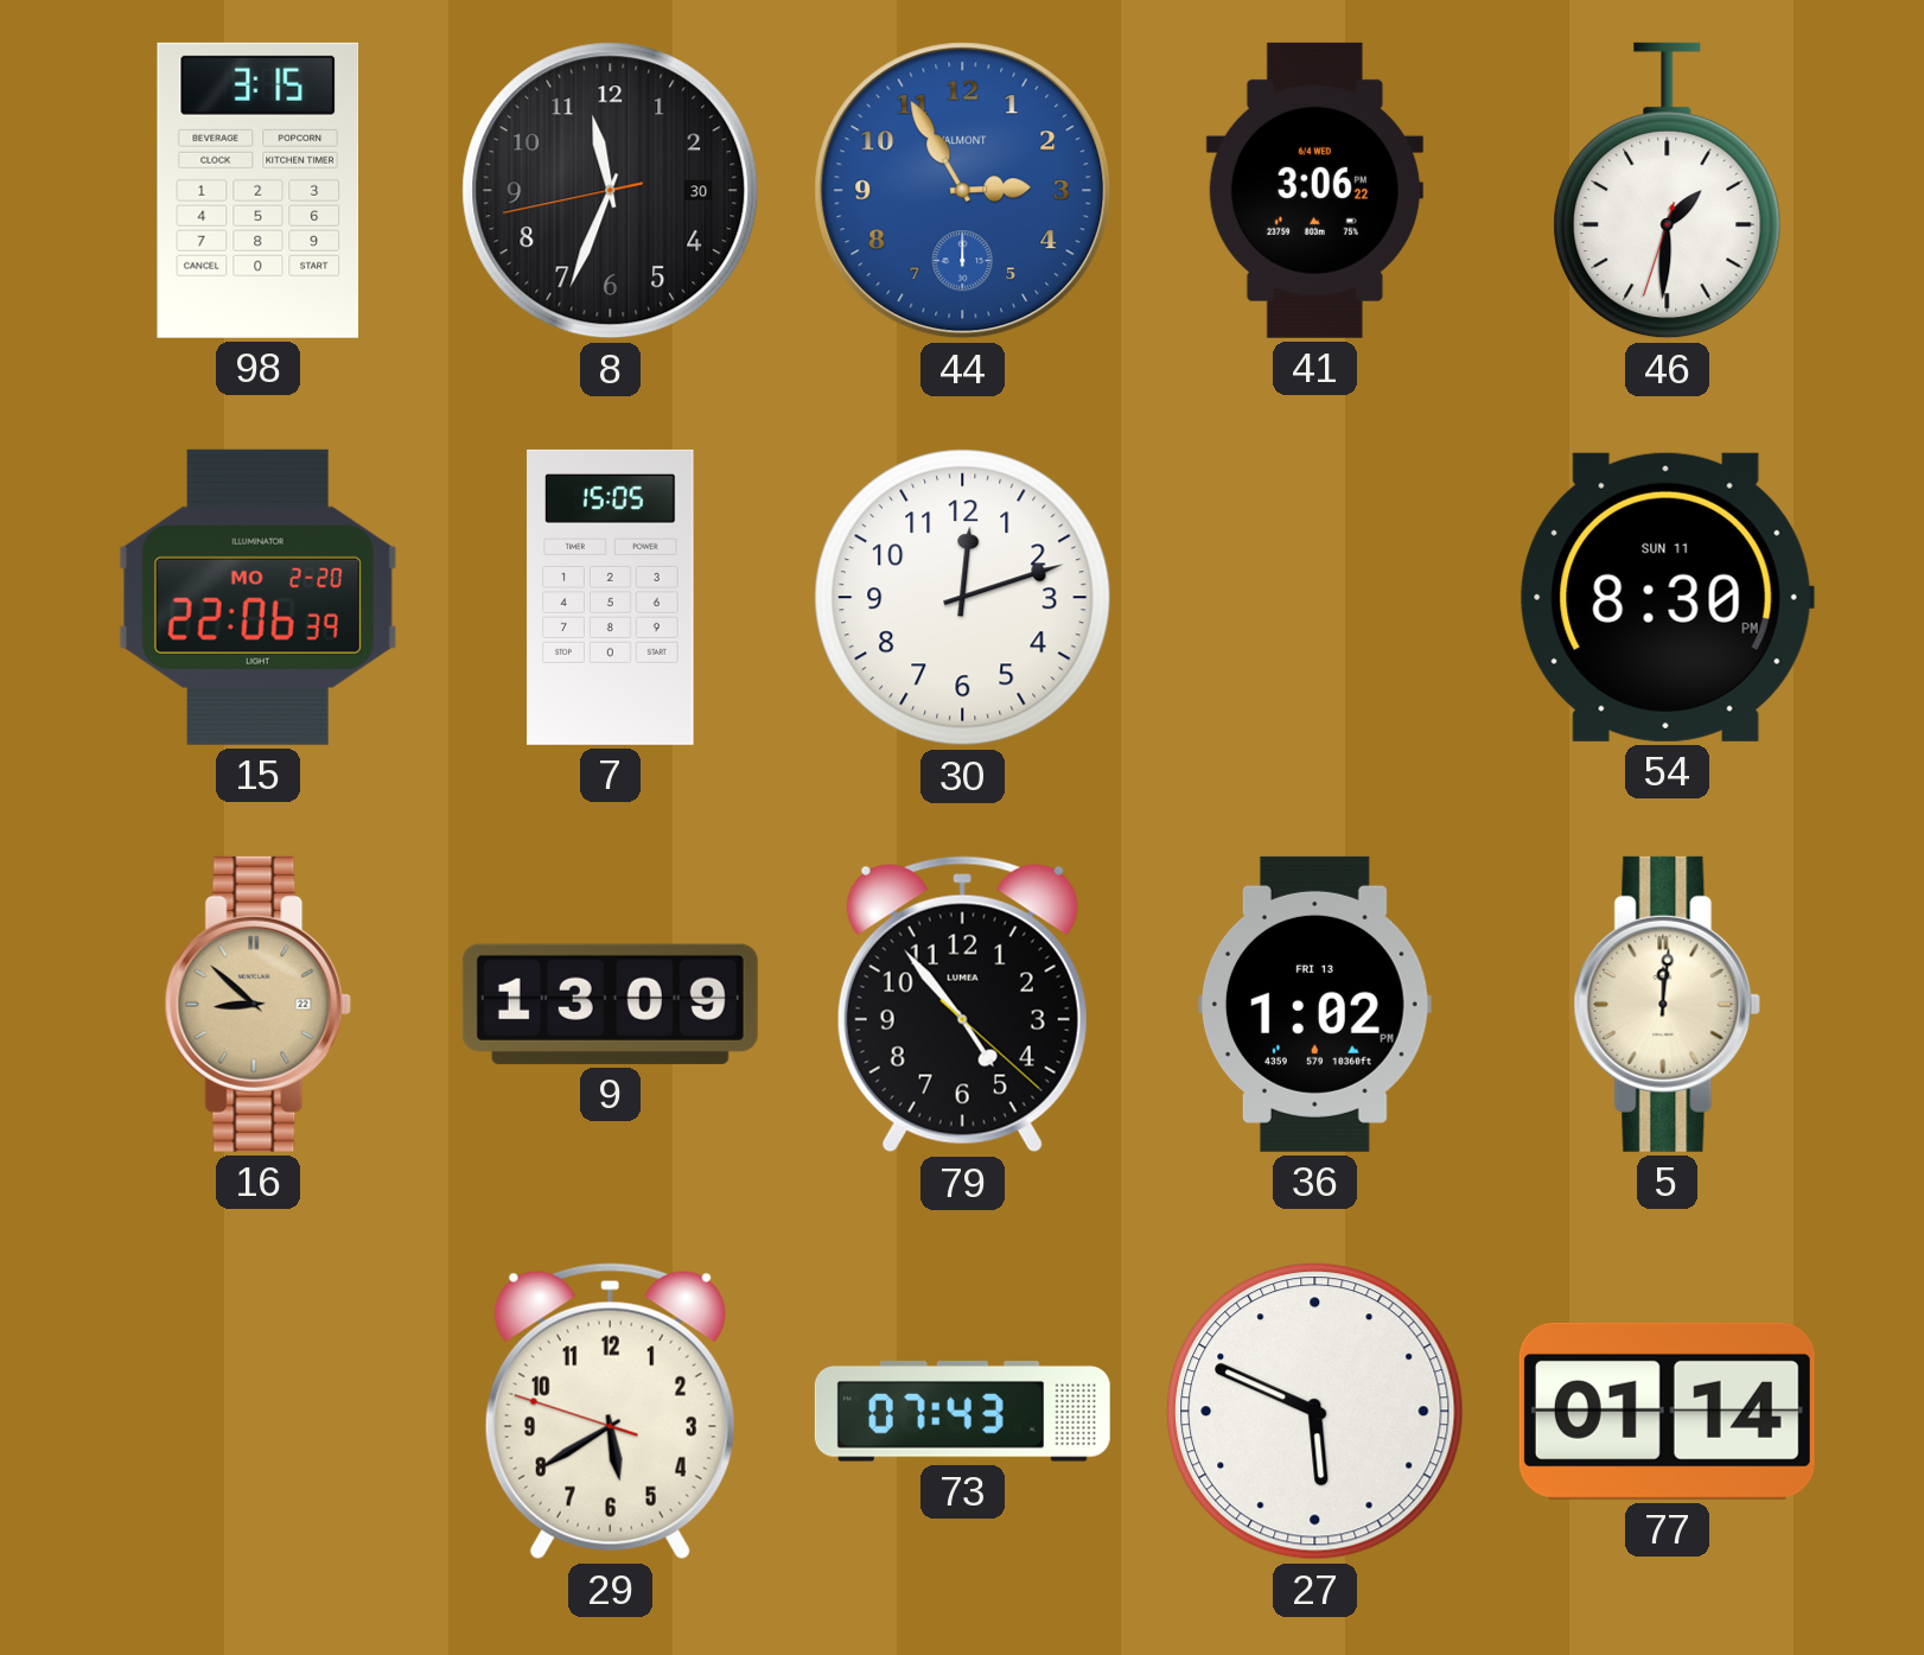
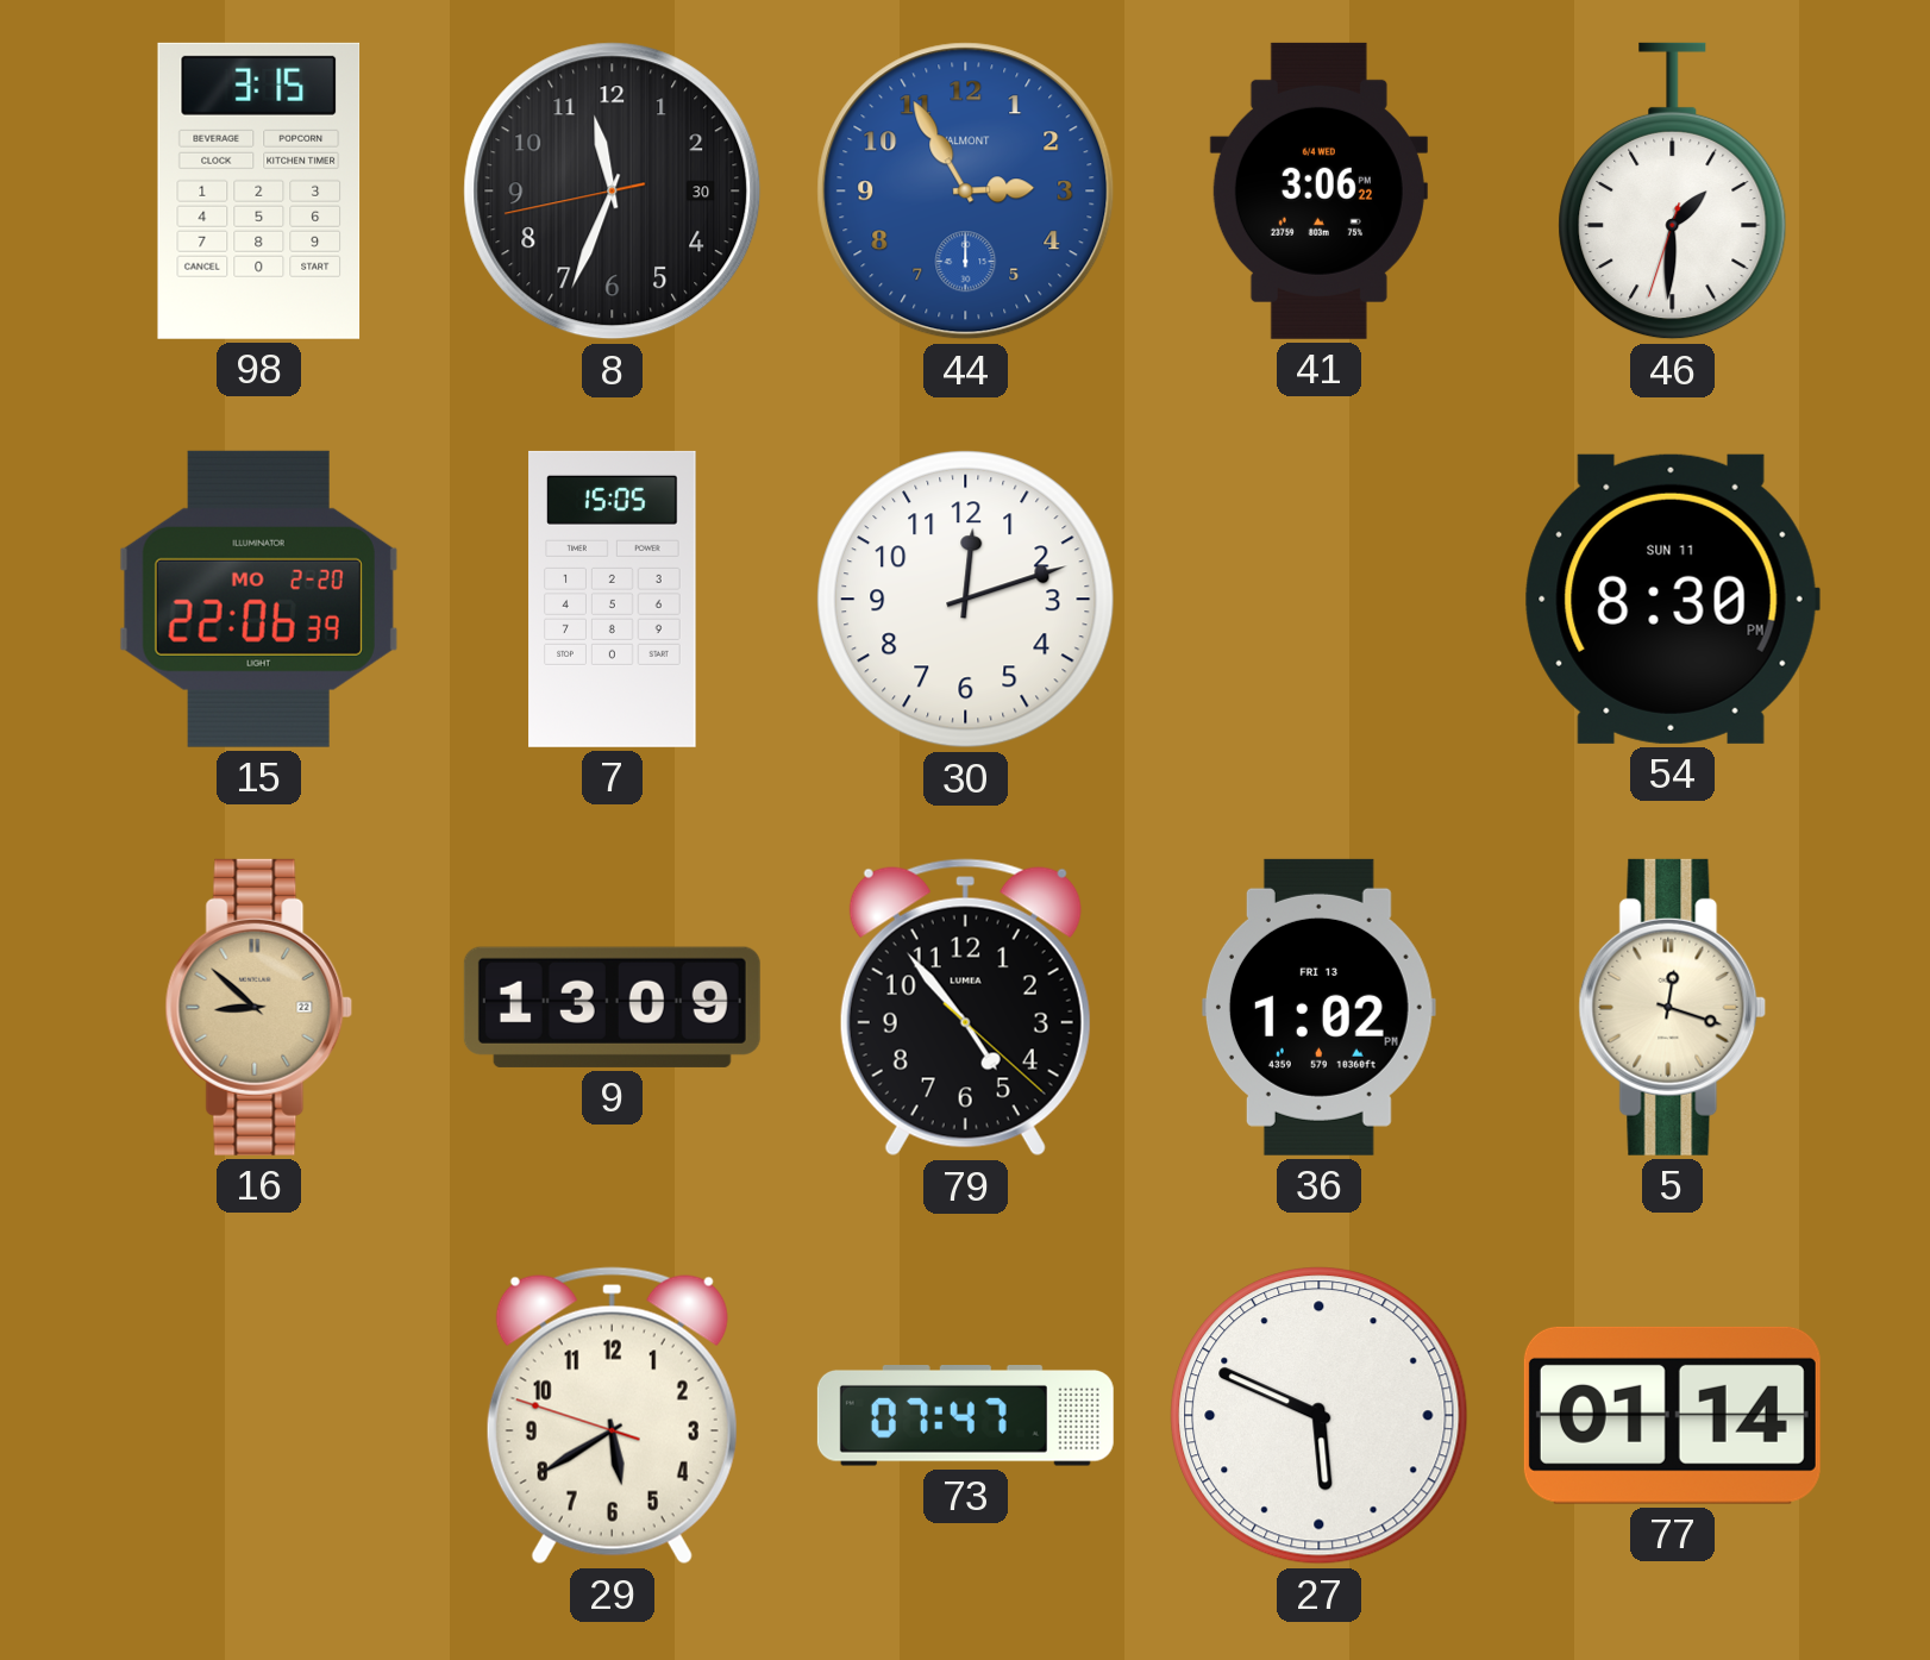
5: 12:01 -> 12:18 (1673, 1007)
73: 07:43 -> 07:47 (965, 1416)
